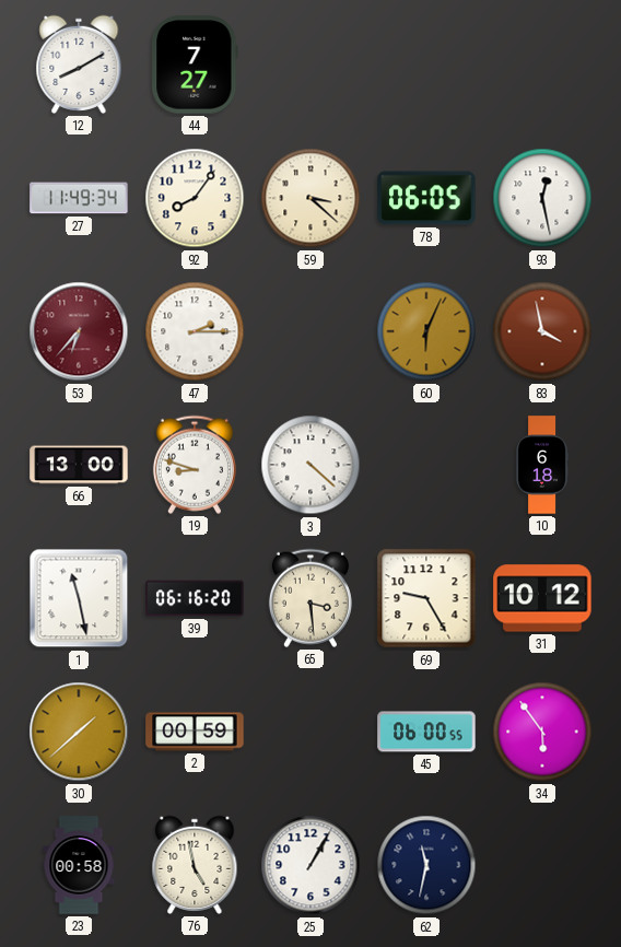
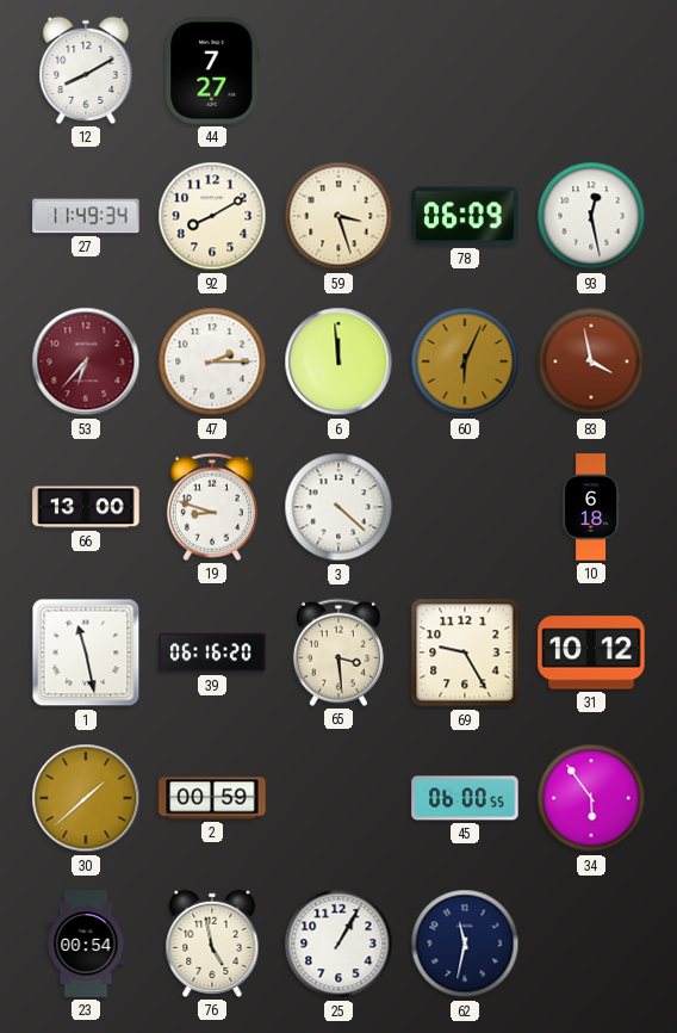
92: 8:06 -> 8:10 (212, 216)
59: 3:22 -> 3:27 (338, 216)
78: 06:05 -> 06:09 (465, 216)
6: none -> 11:59 (338, 361)
23: 00:58 -> 00:54 (86, 944)
